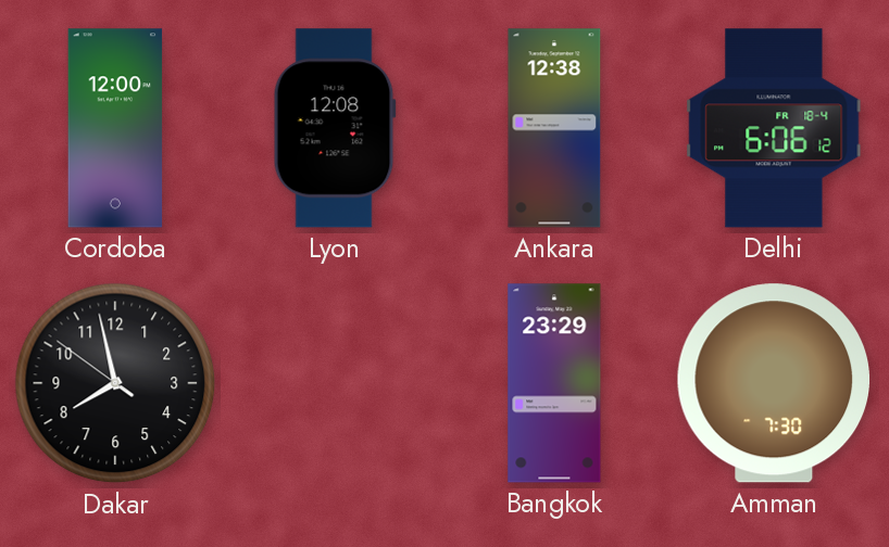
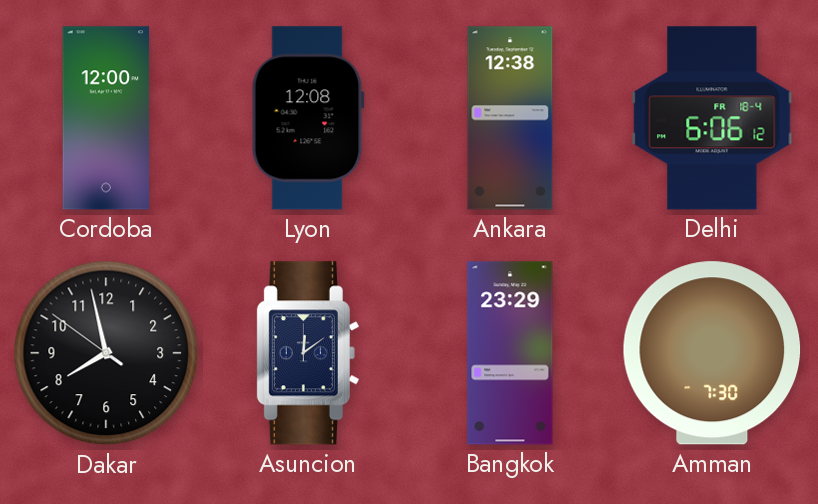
Asuncion: none -> 12:09 (308, 353)
